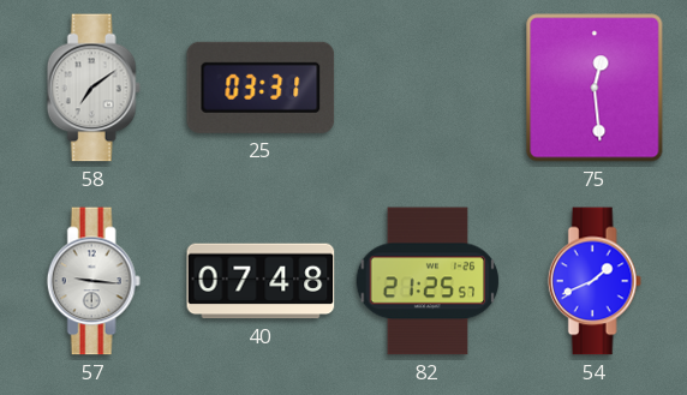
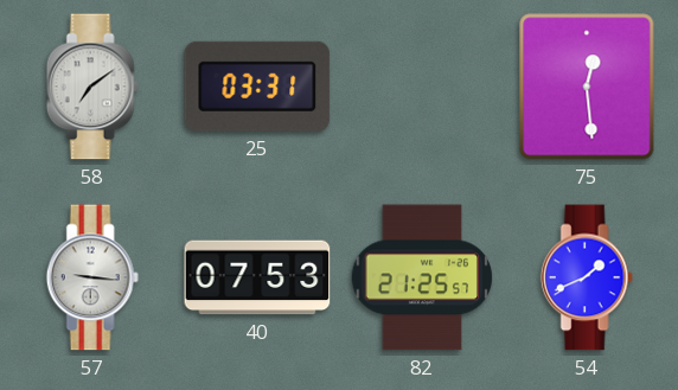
40: 07:48 -> 07:53 (257, 277)
